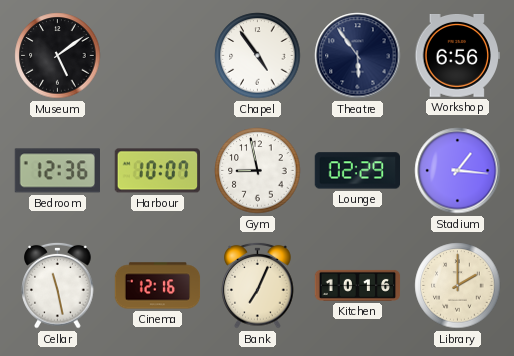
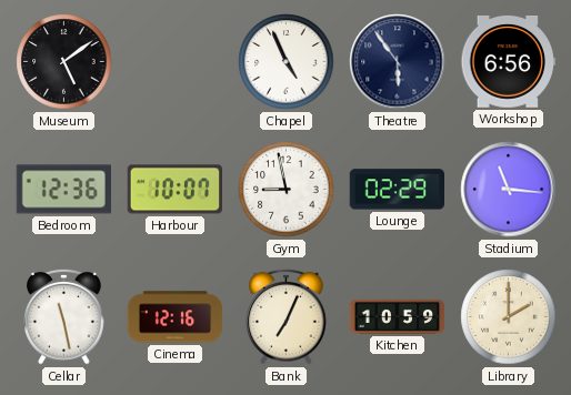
Chapel: 4:54 -> 4:56 (287, 62)
Stadium: 1:16 -> 11:16 (509, 190)
Kitchen: 10:16 -> 10:59 (398, 316)
